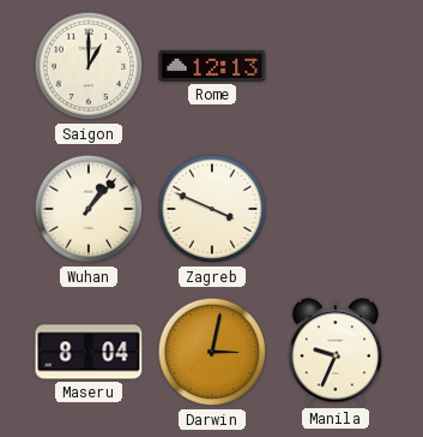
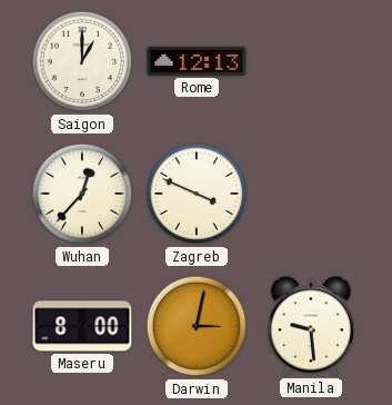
Wuhan: 1:07 -> 12:37 (82, 194)
Maseru: 8:04 -> 8:00 (82, 326)
Manila: 9:34 -> 9:29 (310, 326)
